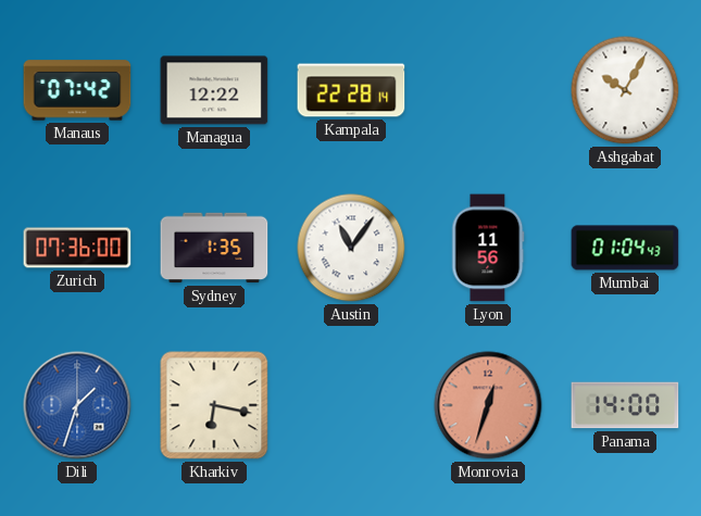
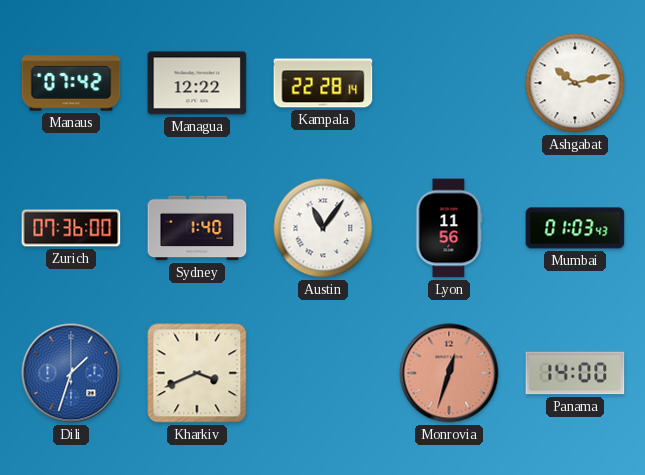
Ashgabat: 10:05 -> 10:13 (575, 83)
Sydney: 1:35 -> 1:40 (197, 228)
Mumbai: 01:04 -> 01:03 (575, 228)
Kharkiv: 6:17 -> 3:41 (197, 373)
